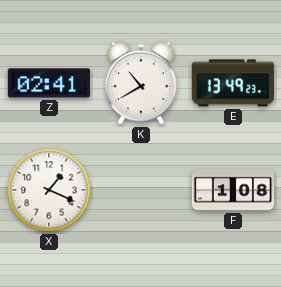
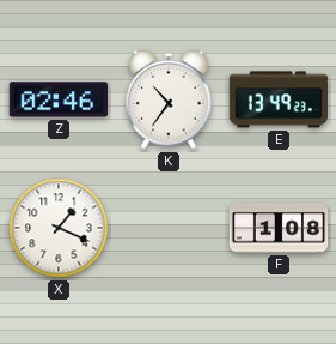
Z: 02:41 -> 02:46 (57, 99)
K: 10:40 -> 10:36 (169, 99)
